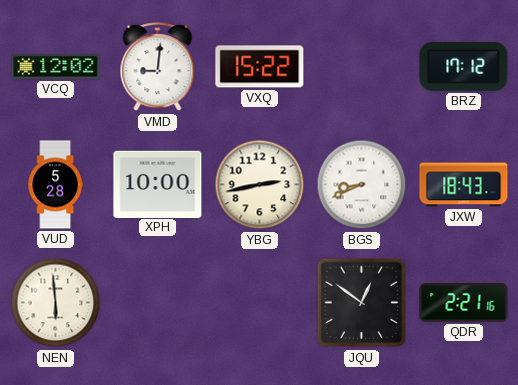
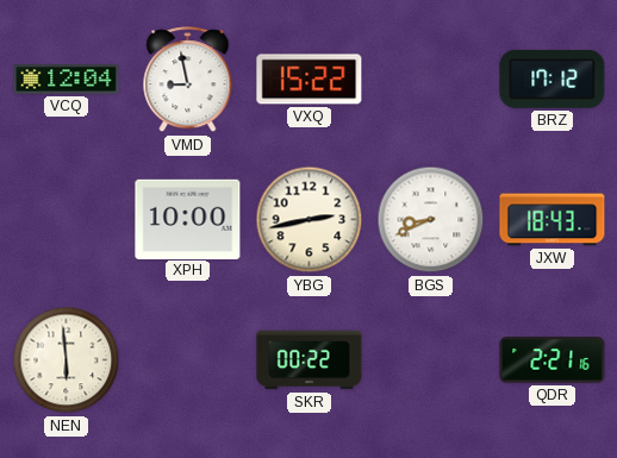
VCQ: 12:02 -> 12:04 (67, 80)
VMD: 9:01 -> 8:58 (188, 80)
VUD: 5:28 -> none (55, 185)
SKR: none -> 00:22 (310, 360)
JQU: 12:51 -> none (362, 303)
